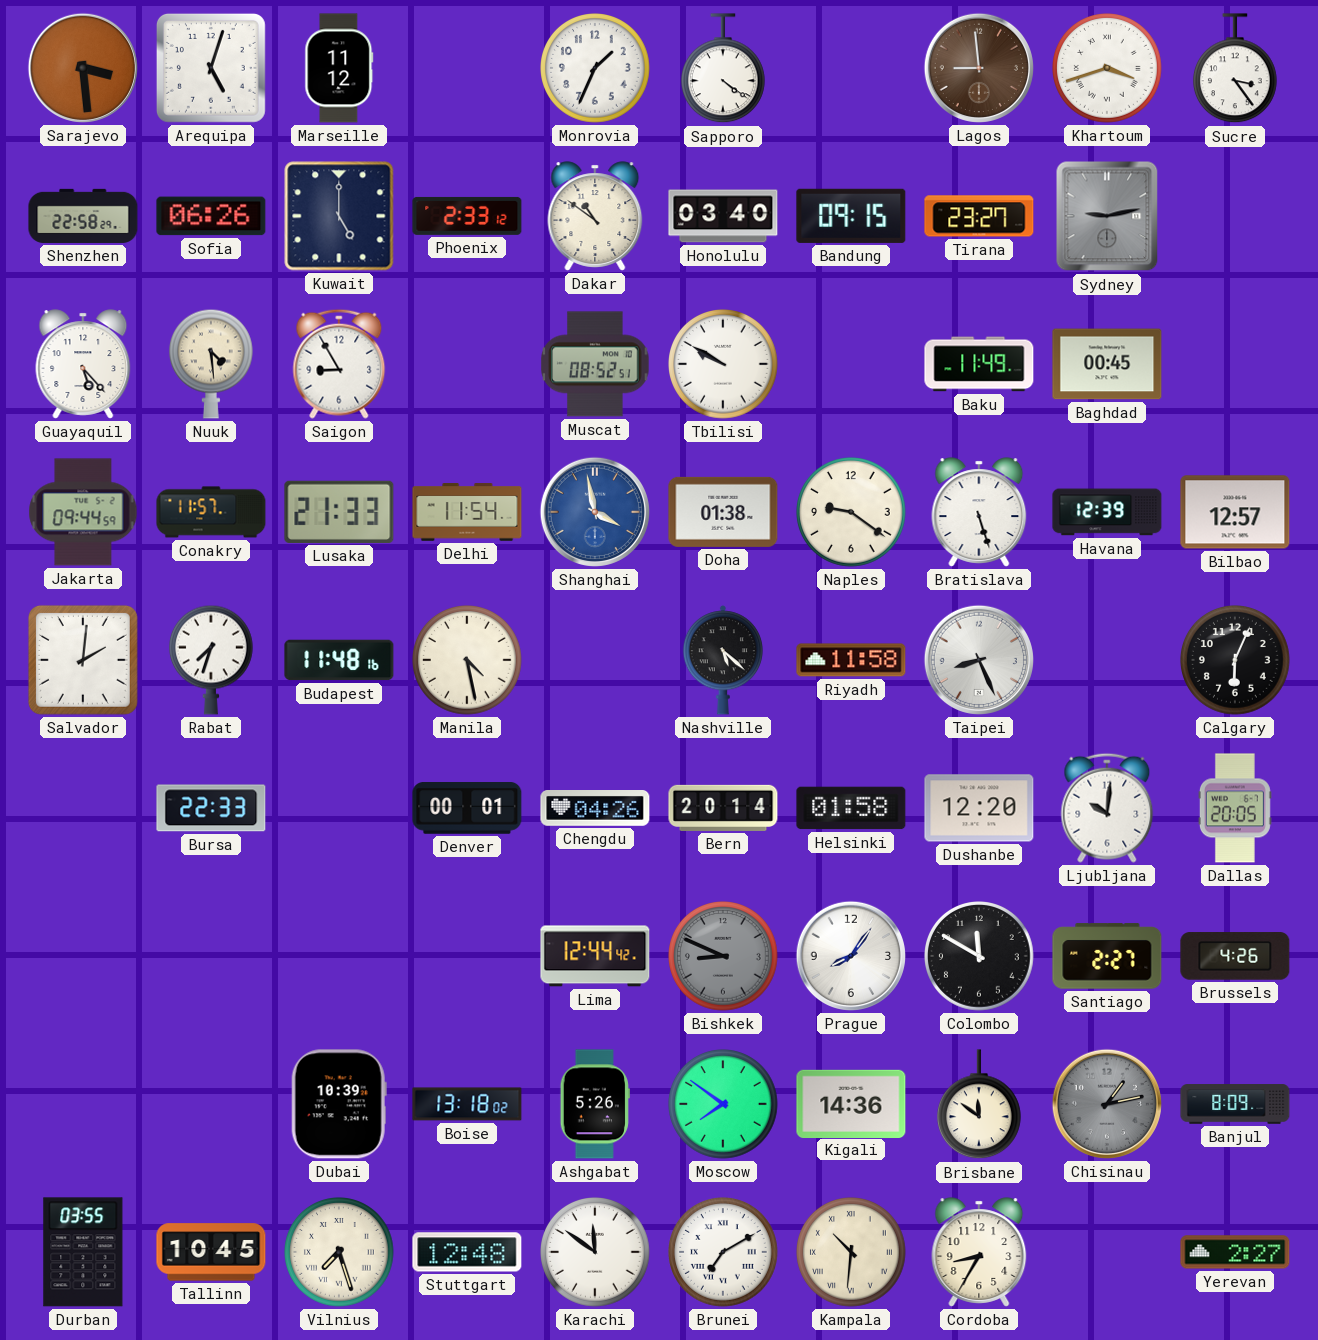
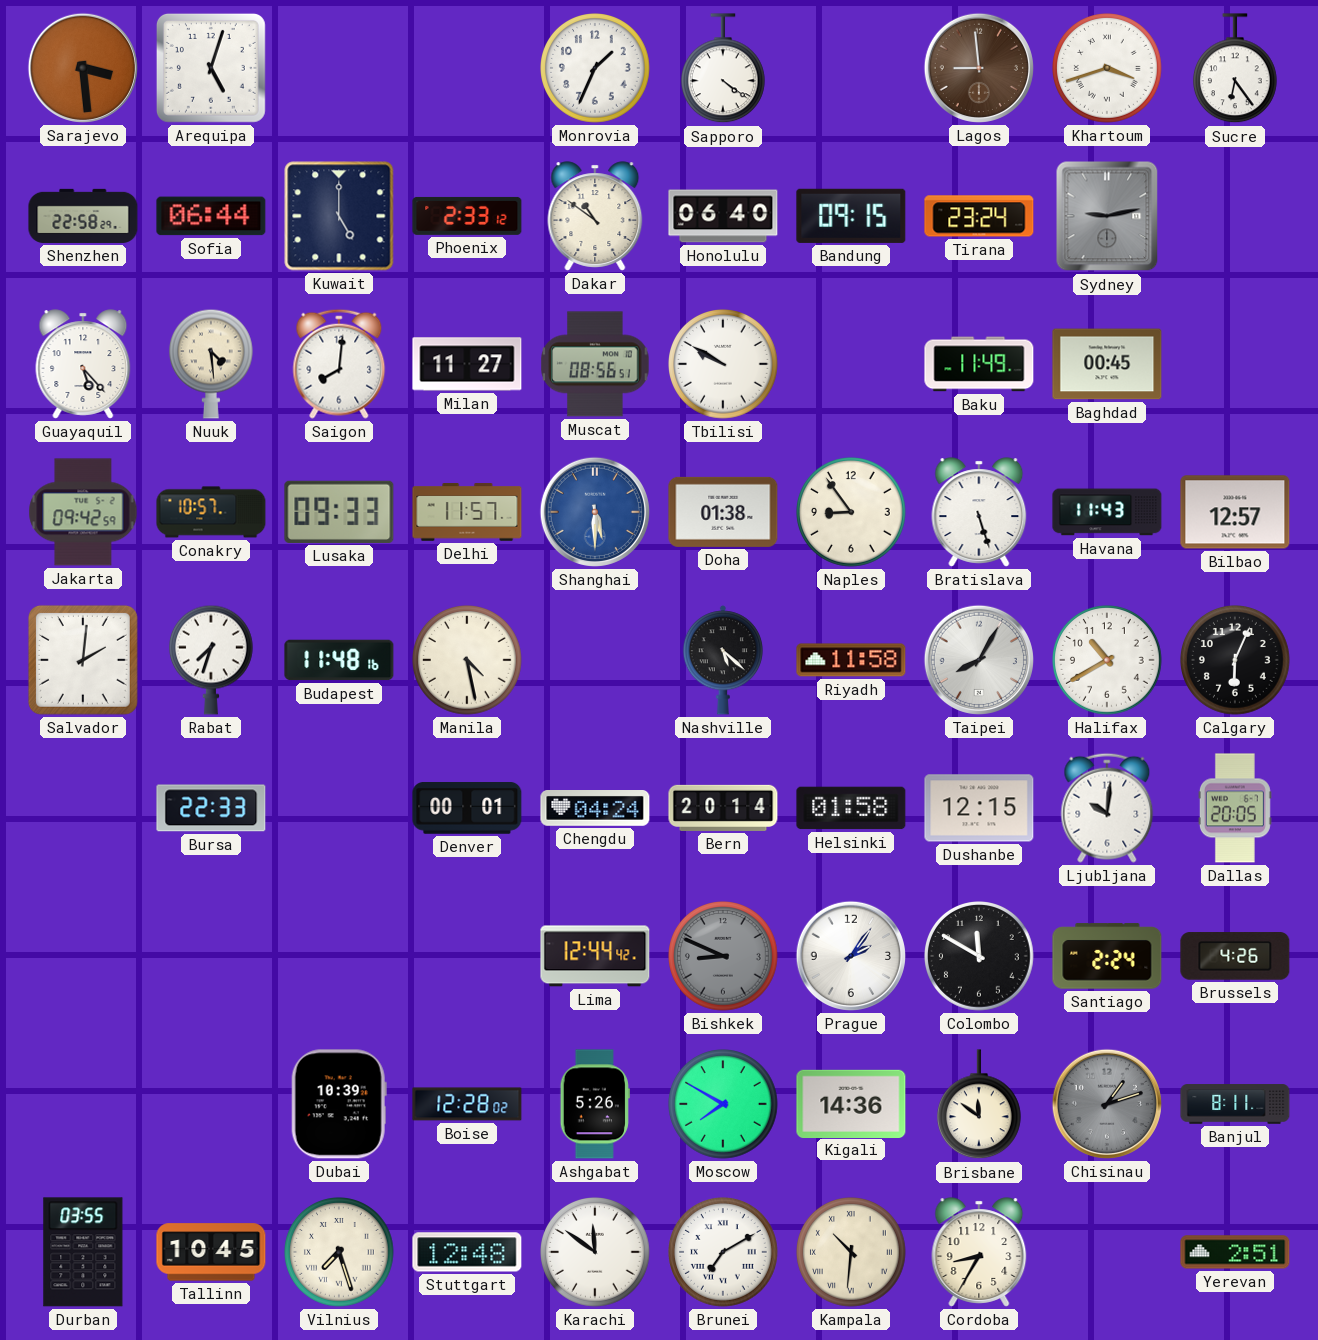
Marseille: 11:12 -> none (339, 68)
Sucre: 3:24 -> 6:24 (1235, 69)
Sofia: 06:26 -> 06:44 (211, 216)
Honolulu: 03:40 -> 06:40 (723, 216)
Tirana: 23:27 -> 23:24 (979, 216)
Saigon: 8:55 -> 8:01 (339, 364)
Milan: none -> 11:27 (467, 364)
Muscat: 08:52 -> 08:56 (595, 364)
Jakarta: 09:44 -> 09:42 (83, 512)
Conakry: 11:57 -> 10:57 (211, 512)
Lusaka: 21:33 -> 09:33 (339, 512)
Delhi: 11:54 -> 11:57 (467, 512)
Shanghai: 3:58 -> 5:30 (595, 512)
Naples: 9:21 -> 8:54 (852, 513)
Havana: 12:39 -> 11:43 (1107, 512)
Taipei: 8:26 -> 8:05 (979, 660)
Halifax: none -> 10:40 (1108, 661)
Chengdu: 04:26 -> 04:24 (595, 808)
Dushanbe: 12:20 -> 12:15 (979, 808)
Prague: 8:06 -> 2:06 (851, 956)
Santiago: 2:27 -> 2:24 (1107, 956)
Boise: 13:18 -> 12:28 (467, 1104)
Moscow: 7:51 -> 7:50 (724, 1105)
Chisinau: 1:13 -> 1:12 (1107, 1104)
Banjul: 8:09 -> 8:11 (1235, 1104)
Yerevan: 2:27 -> 2:51 (1235, 1252)
